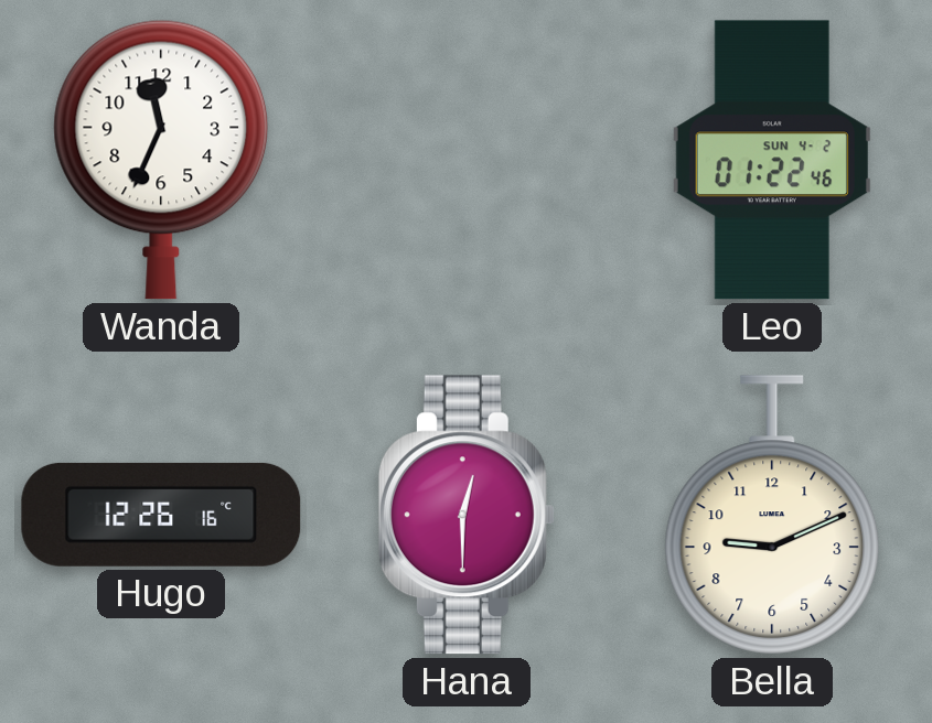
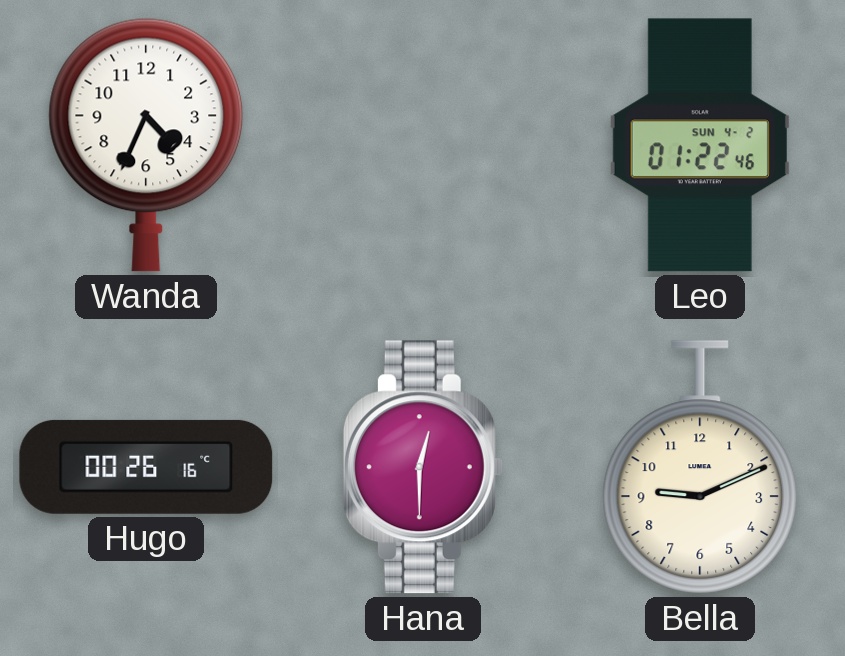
Wanda: 11:34 -> 4:34 (146, 145)
Hugo: 12:26 -> 00:26 (146, 467)
